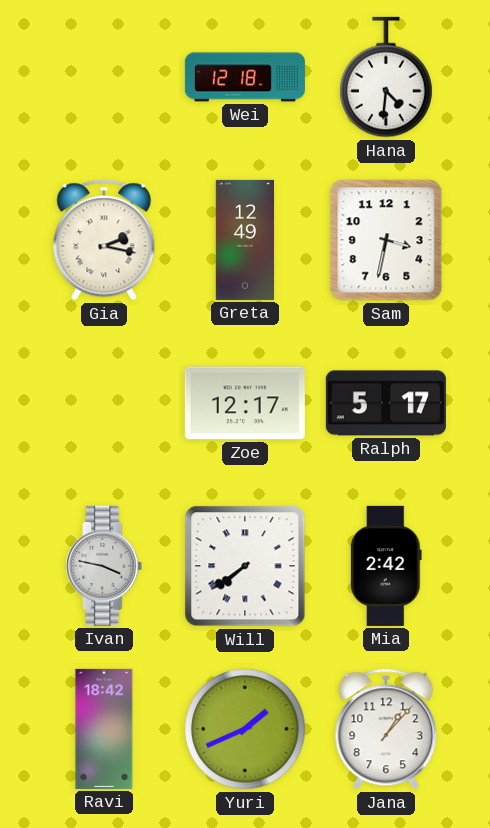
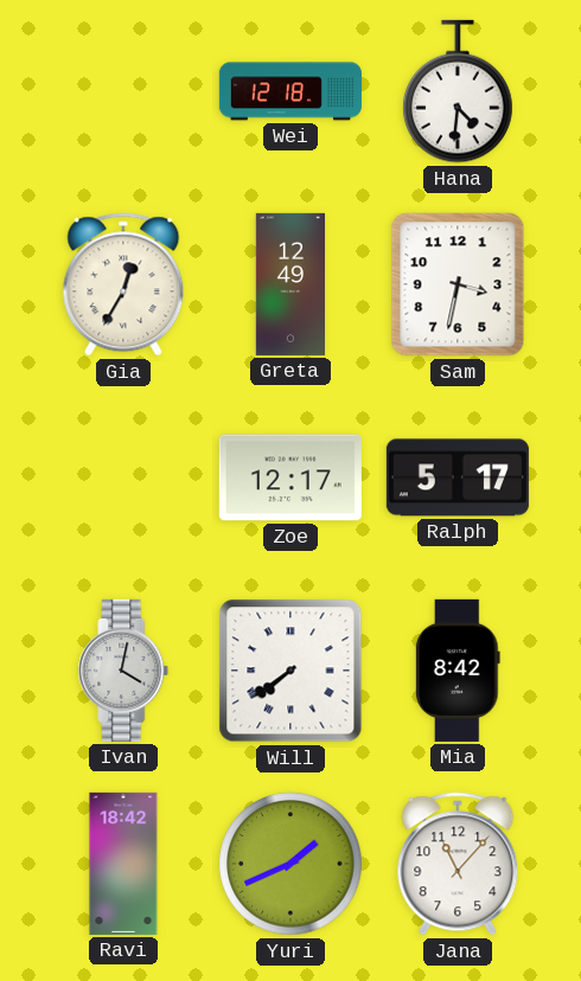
Gia: 2:17 -> 12:35 (123, 284)
Ivan: 3:47 -> 4:02 (123, 671)
Mia: 2:42 -> 8:42 (458, 671)
Jana: 1:07 -> 11:07 (458, 864)
